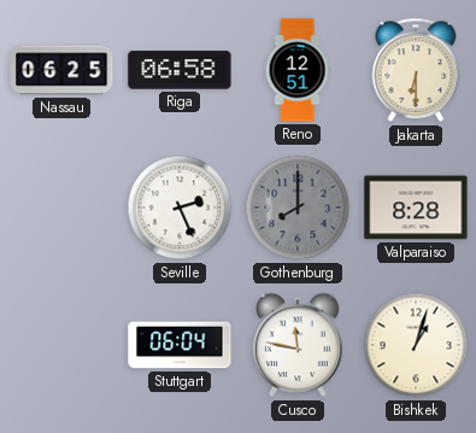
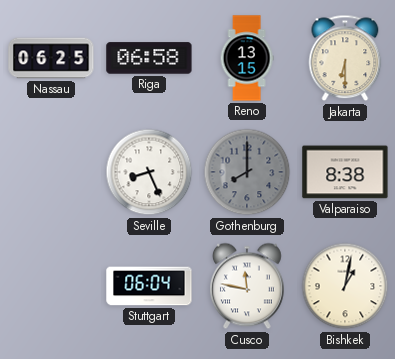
Reno: 12:51 -> 13:15 (247, 58)
Seville: 2:26 -> 8:26 (149, 172)
Valparaiso: 8:28 -> 8:38 (345, 172)
Bishkek: 1:03 -> 1:02 (345, 286)
